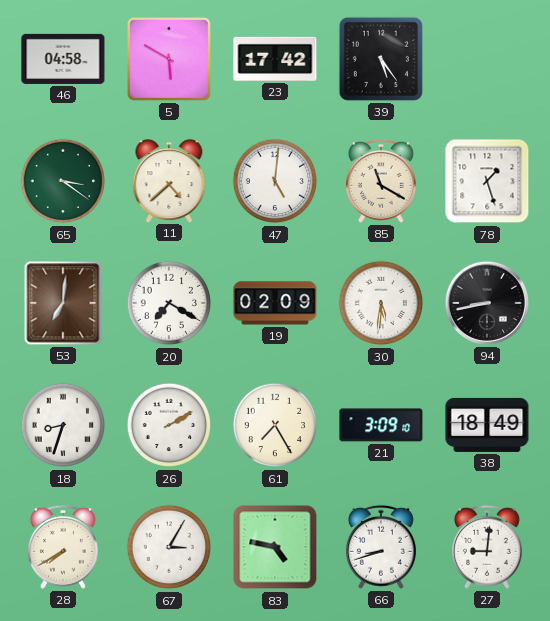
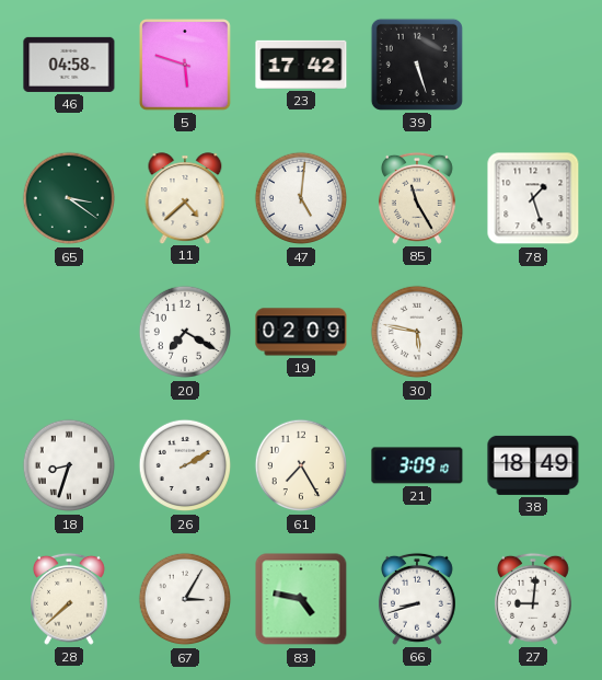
5: 5:50 -> 5:48 (186, 66)
39: 5:24 -> 5:27 (417, 65)
85: 11:20 -> 11:25 (417, 198)
53: 7:01 -> none (63, 303)
30: 5:31 -> 5:47 (417, 332)
94: 8:43 -> none (487, 303)
28: 7:40 -> 7:38 (69, 599)
